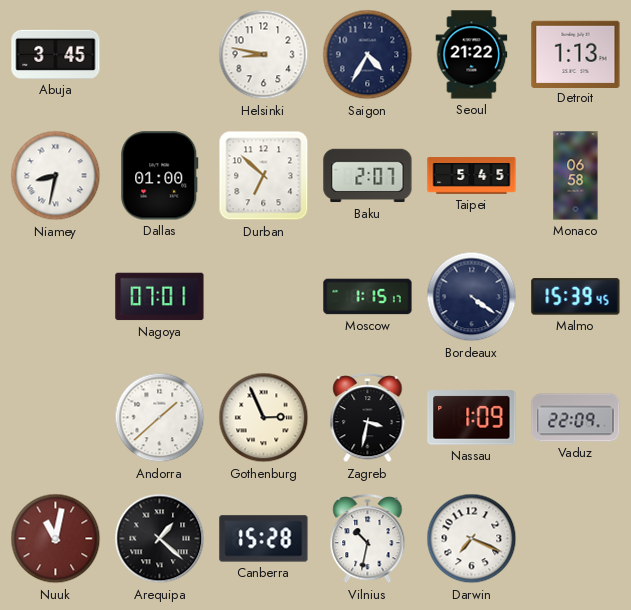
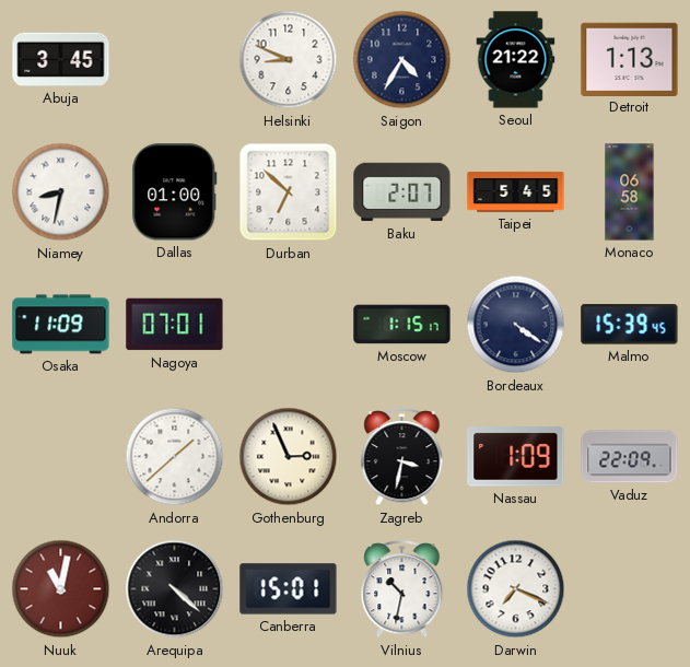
Helsinki: 8:47 -> 8:49 (289, 60)
Osaka: none -> 11:09 (61, 325)
Arequipa: 1:22 -> 4:22 (175, 589)
Canberra: 15:28 -> 15:01 (289, 589)
